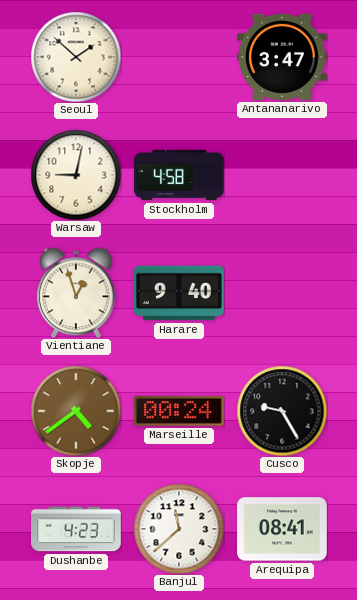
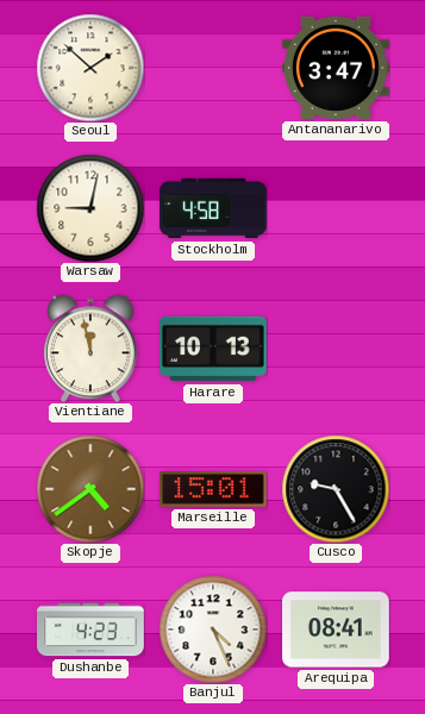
Vientiane: 12:57 -> 11:58 (90, 349)
Harare: 9:40 -> 10:13 (214, 349)
Marseille: 00:24 -> 15:01 (214, 490)
Banjul: 11:38 -> 4:26 (213, 630)
